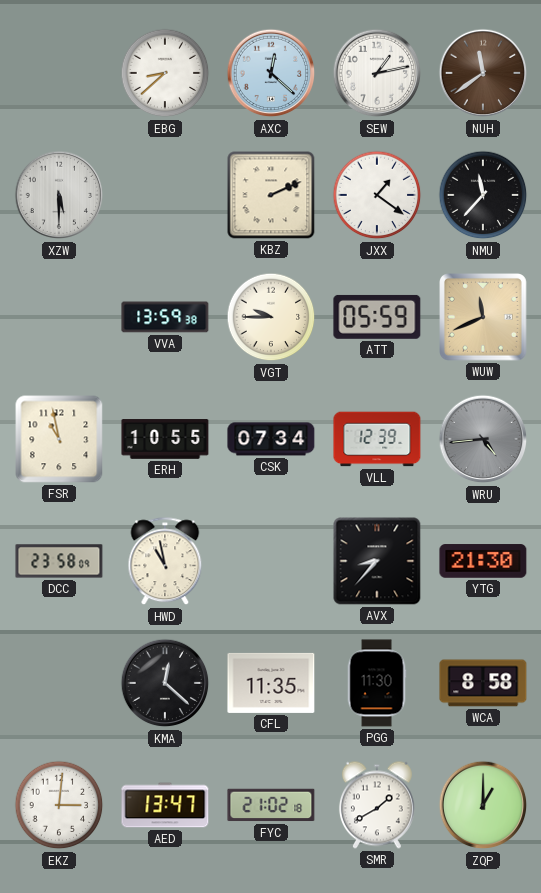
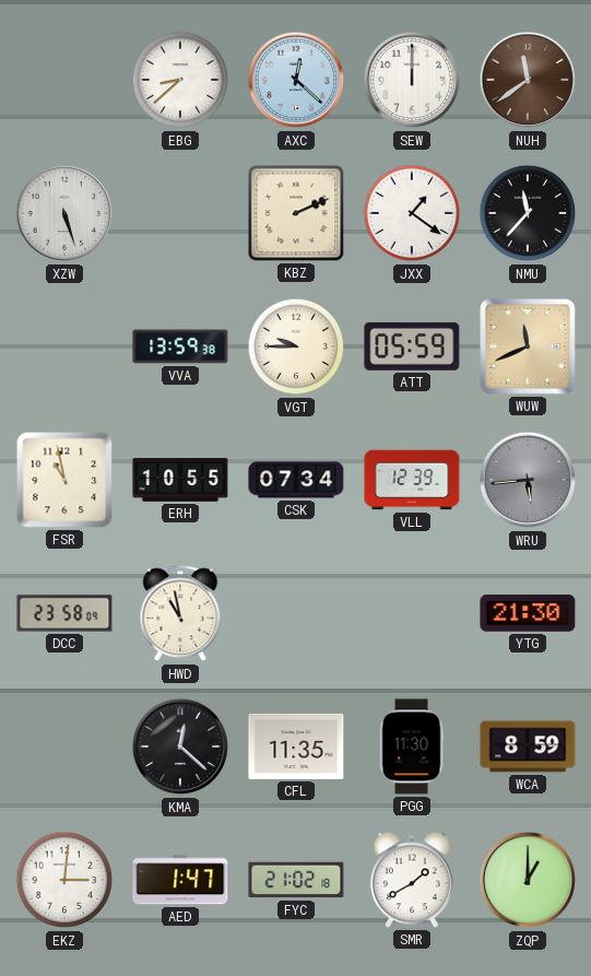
SEW: 1:13 -> 12:00 (412, 80)
XZW: 5:30 -> 5:27 (64, 213)
WRU: 4:44 -> 5:44 (528, 480)
AVX: 8:37 -> none (377, 561)
WCA: 8:58 -> 8:59 (528, 746)
AED: 13:47 -> 1:47 (180, 880)
